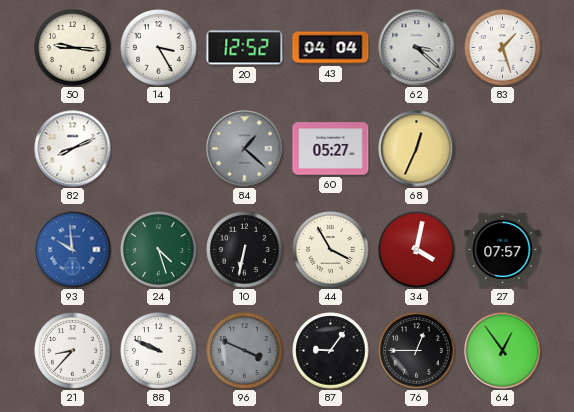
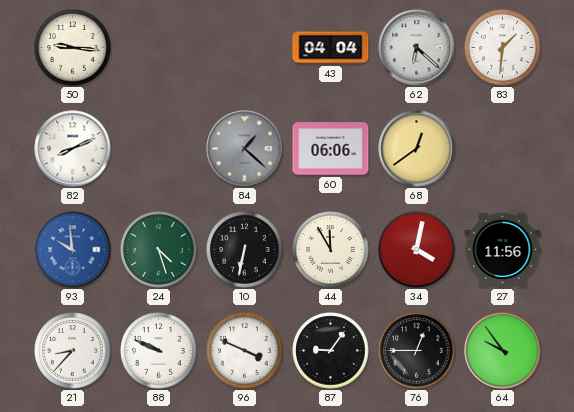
14: 3:25 -> none (159, 48)
20: 12:52 -> none (245, 48)
62: 3:22 -> 6:22 (417, 48)
83: 1:27 -> 1:31 (503, 48)
60: 05:27 -> 06:06 (331, 149)
68: 12:34 -> 12:39 (417, 149)
44: 3:55 -> 11:55 (331, 250)
27: 07:57 -> 11:56 (503, 250)
96 dial: grey -> white (245, 351)
64: 12:54 -> 9:54 (503, 351)
